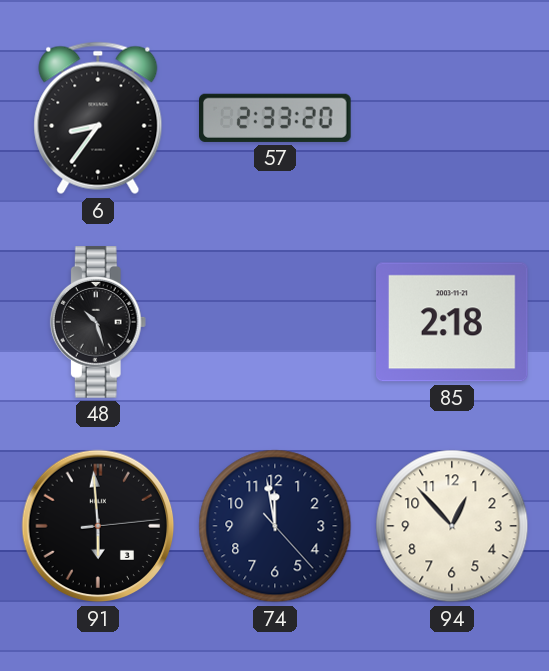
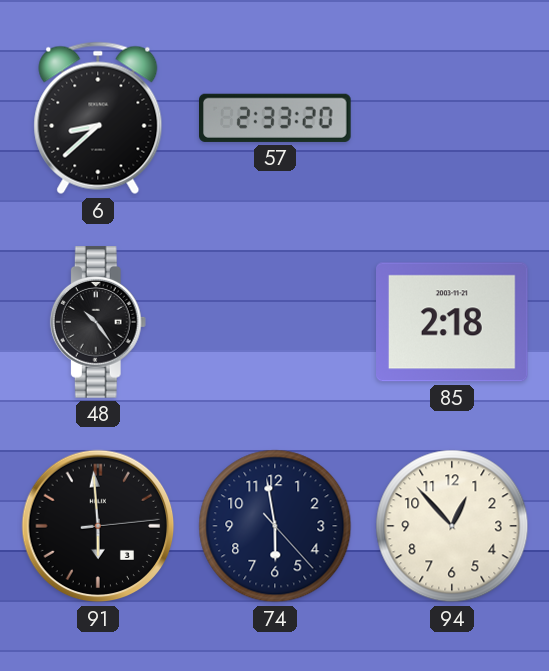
6: 8:36 -> 8:38 (98, 118)
48: 10:27 -> 10:24 (98, 322)
74: 11:58 -> 5:58 (275, 526)
